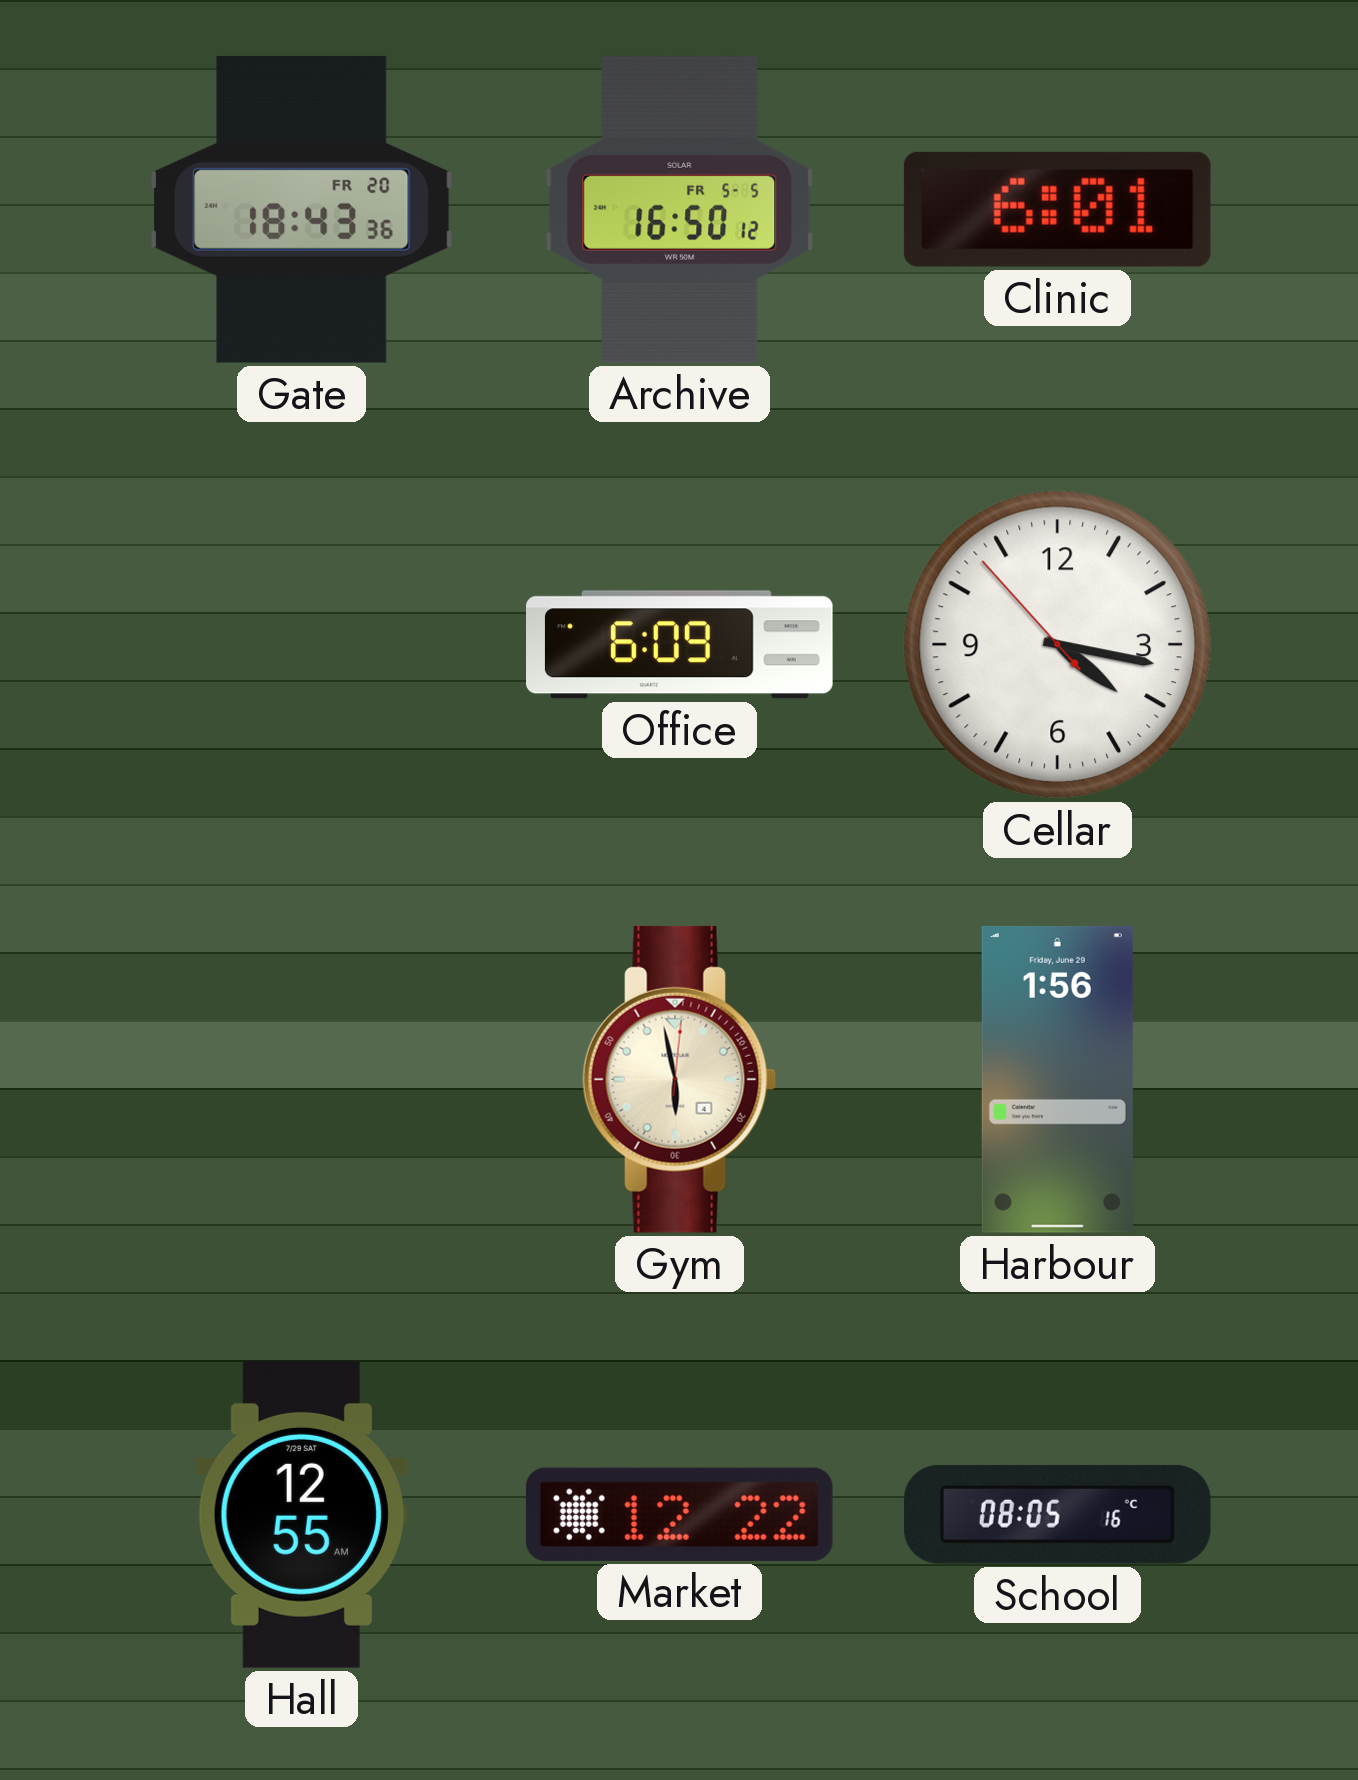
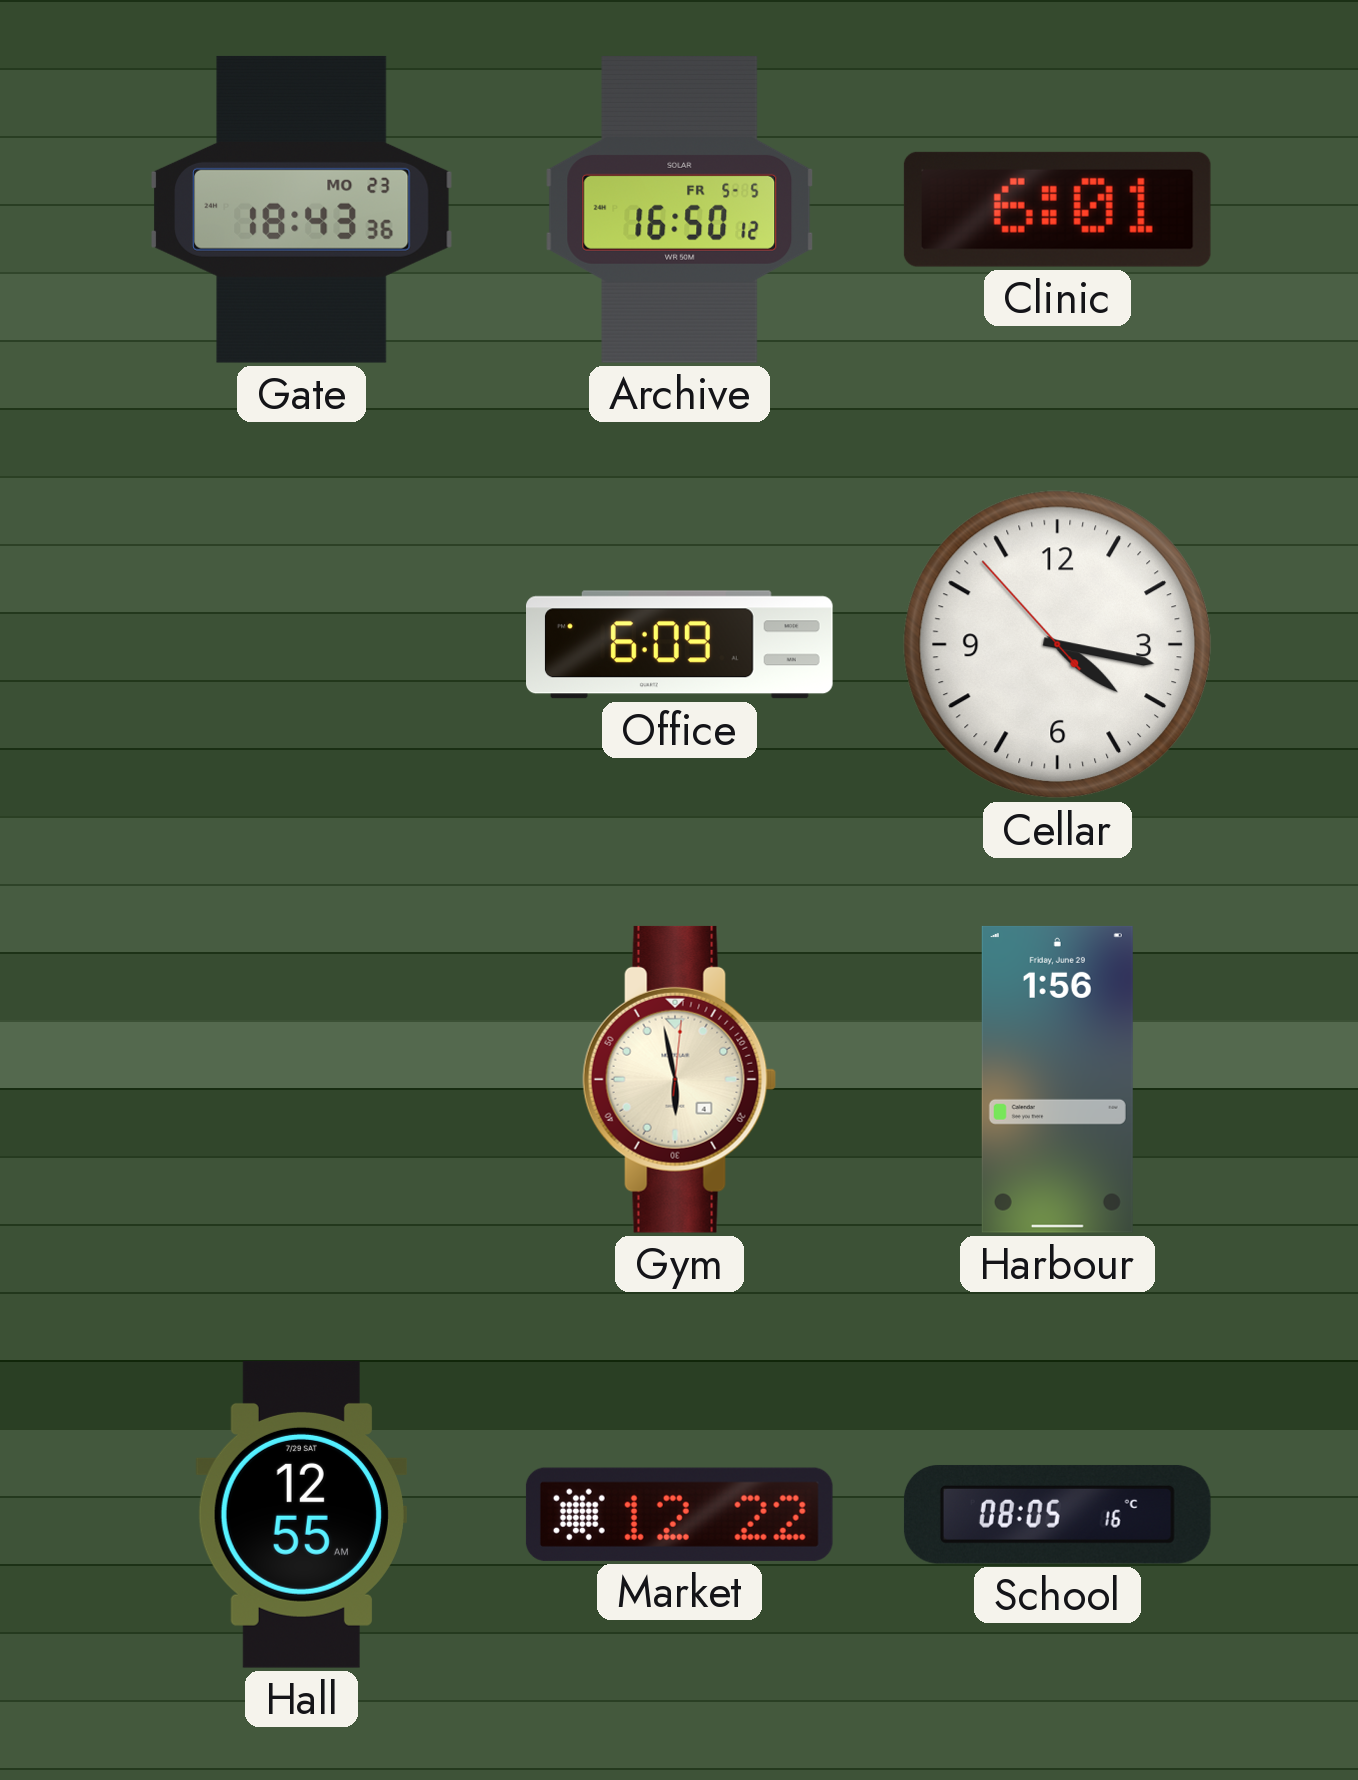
Gate date: FR 20 -> MO 23 (302, 209)
